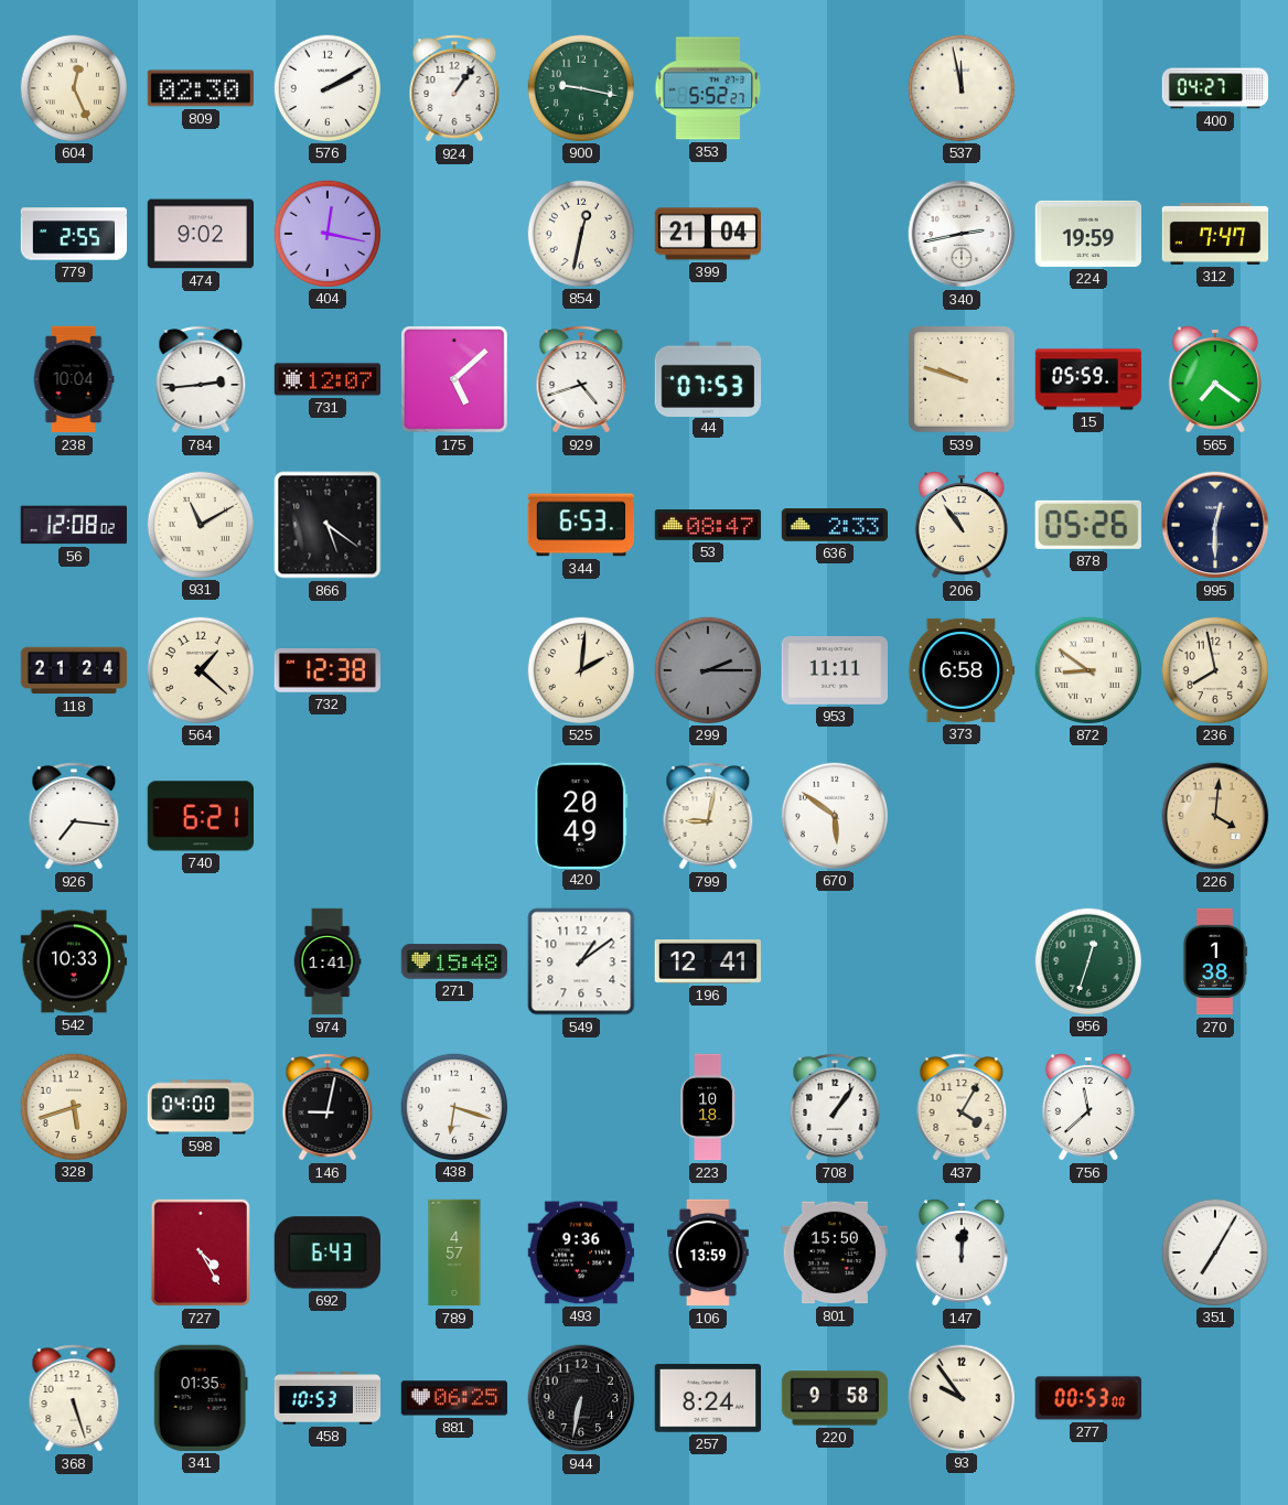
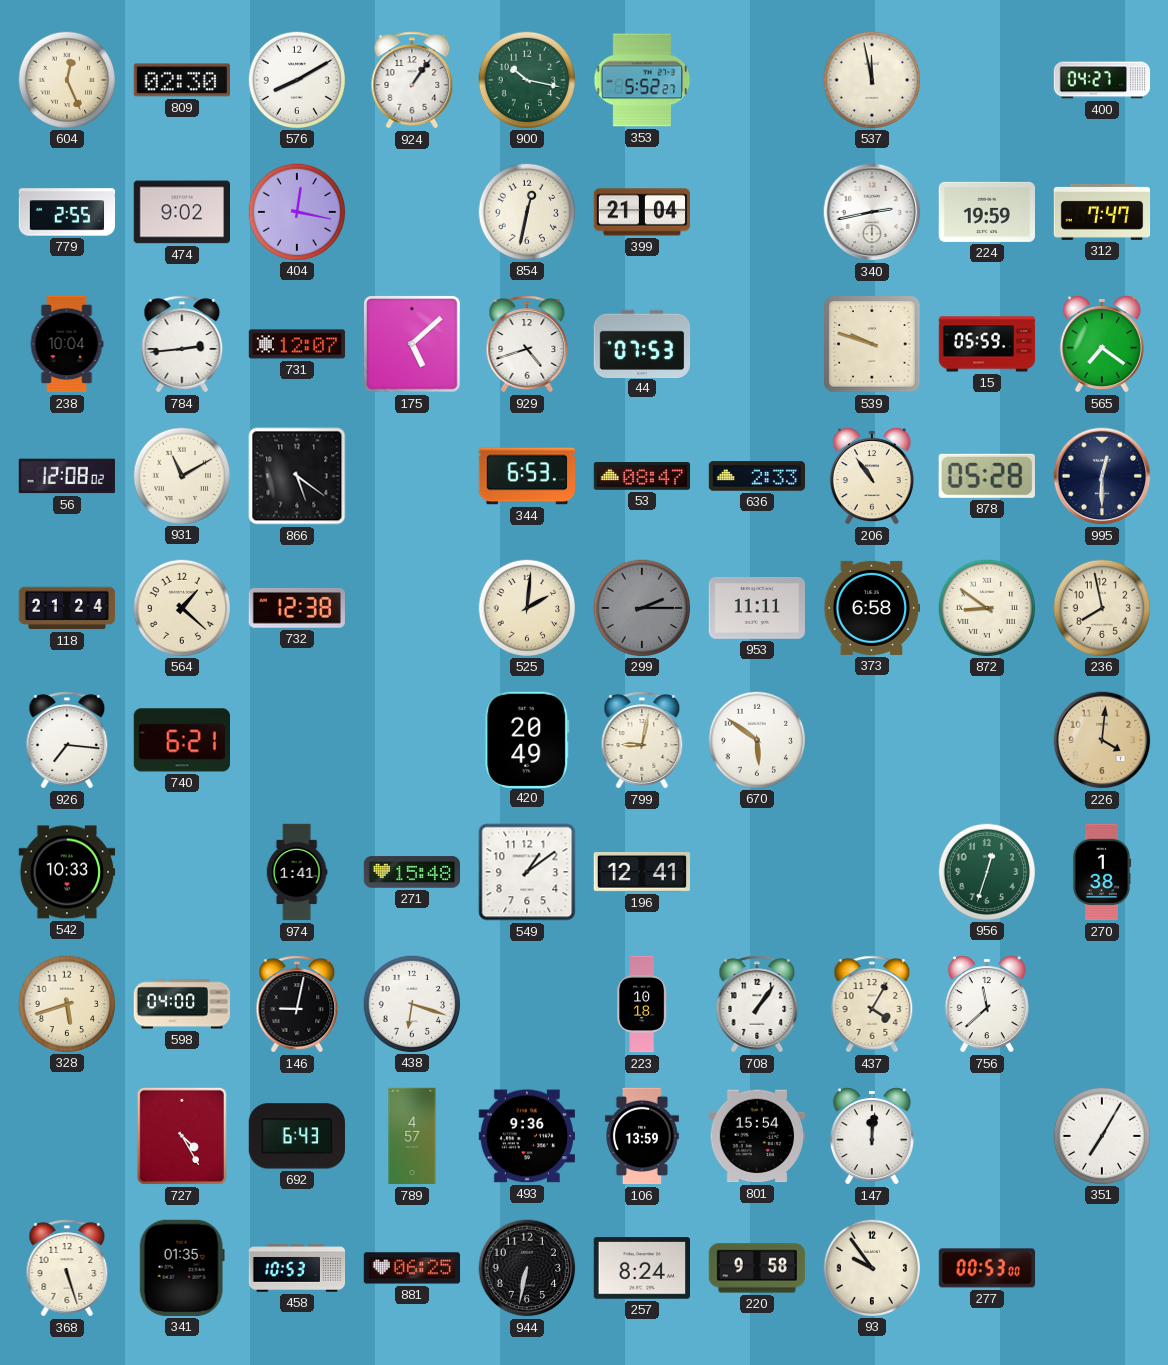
576: 2:10 -> 8:10 (296, 79)
900: 9:17 -> 10:17 (526, 79)
878: 05:26 -> 05:28 (987, 476)
801: 15:50 -> 15:54 (756, 1136)
